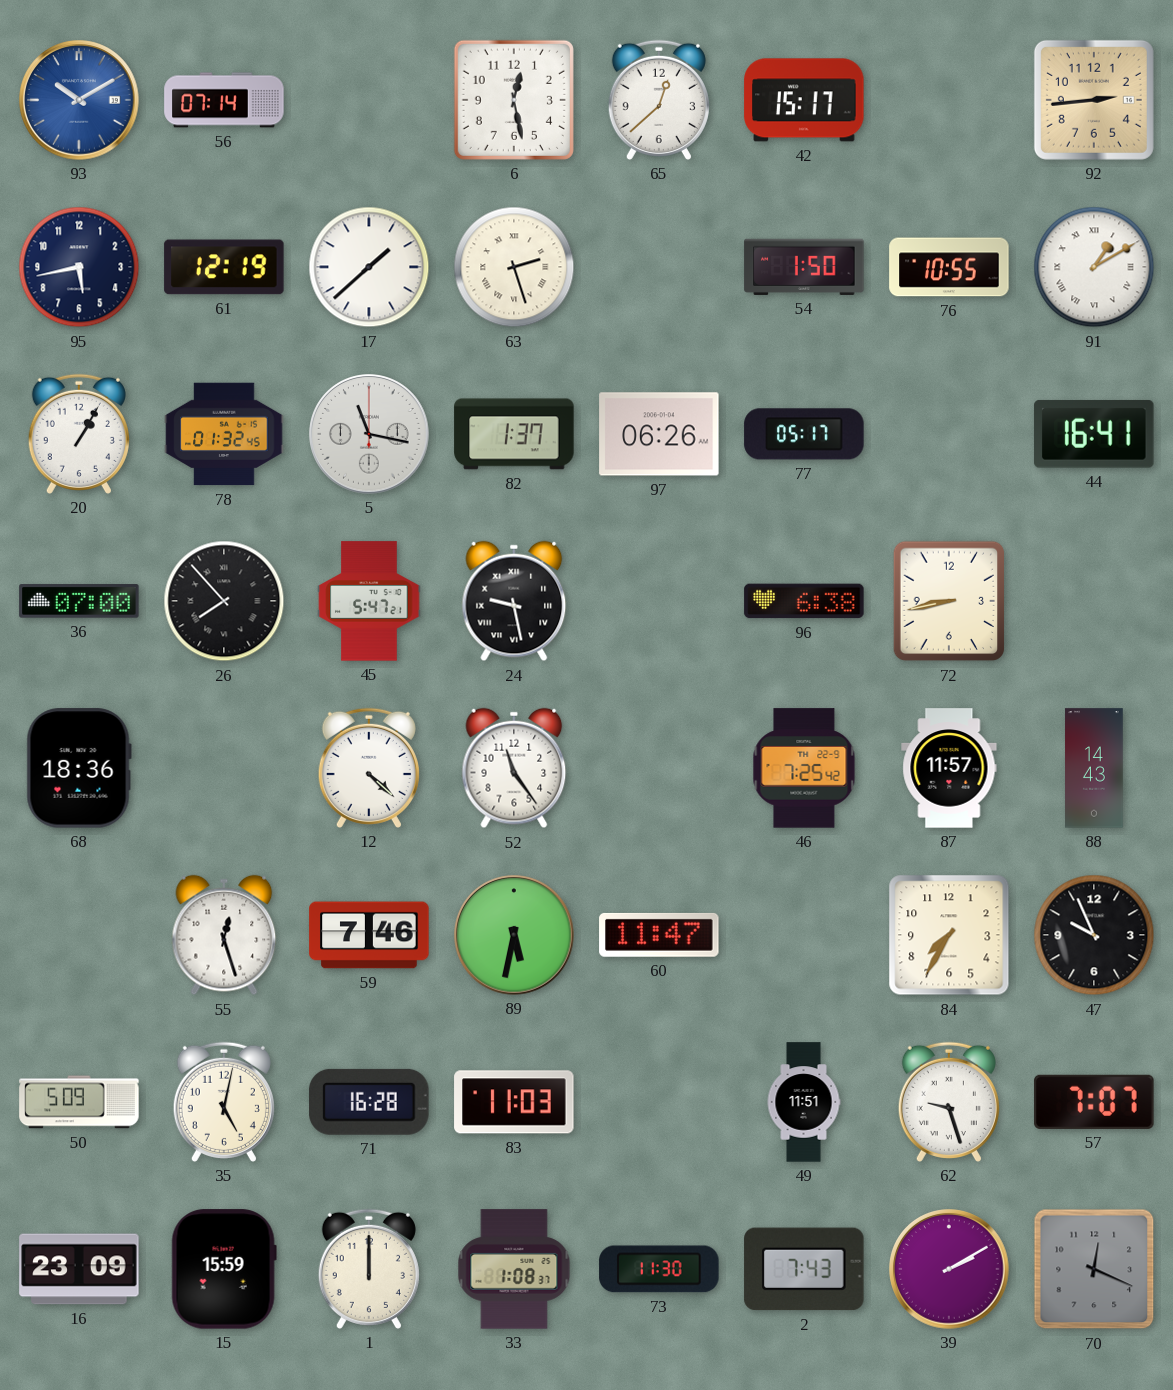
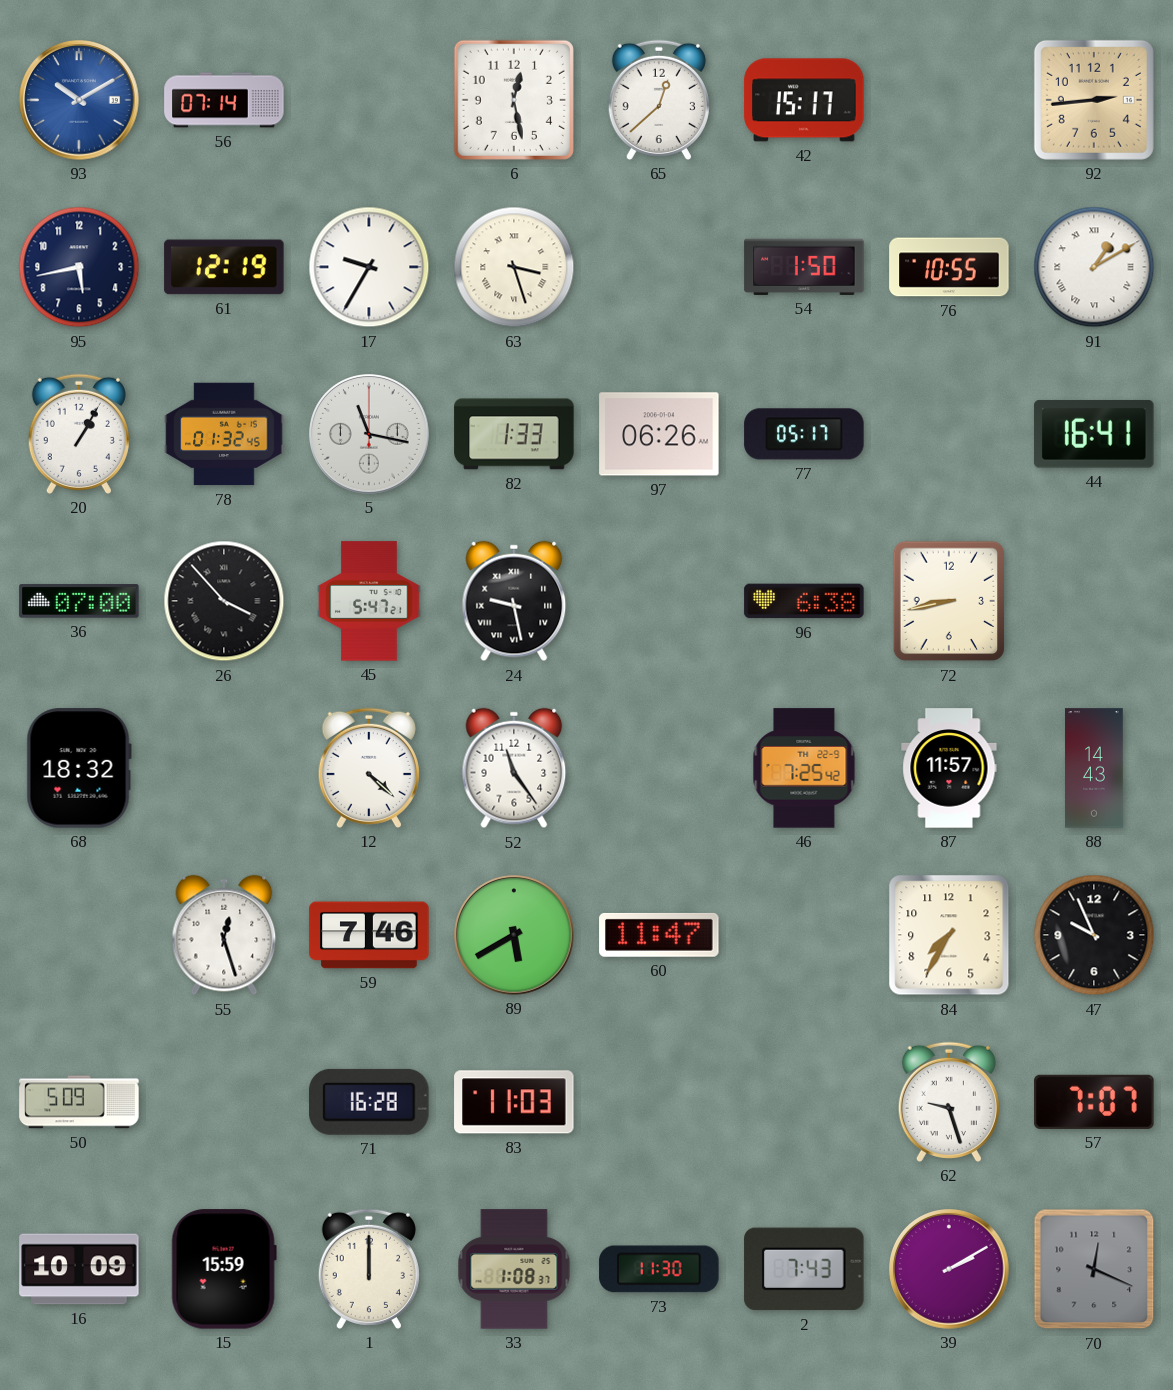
17: 1:38 -> 9:35 (369, 267)
63: 2:27 -> 3:27 (514, 267)
82: 1:37 -> 1:33 (514, 434)
26: 7:53 -> 3:53 (224, 601)
68: 18:36 -> 18:32 (79, 768)
89: 5:32 -> 5:40 (514, 935)
35: 5:02 -> none (224, 1102)
49: 11:51 -> none (804, 1102)
16: 23:09 -> 10:09 (79, 1269)
